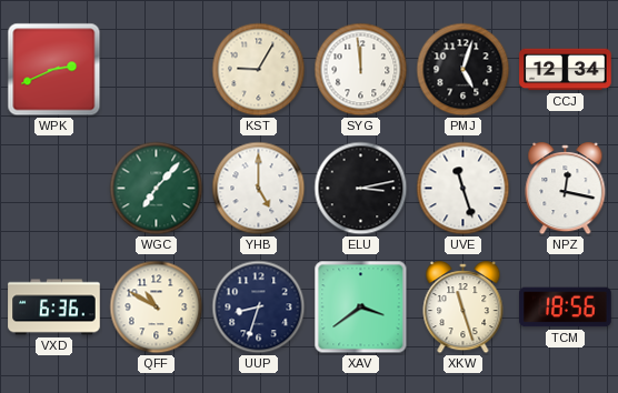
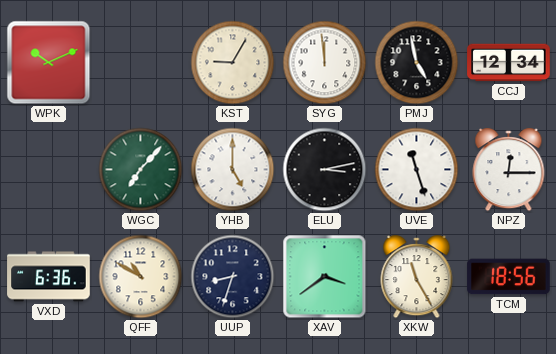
WPK: 2:41 -> 10:11 (49, 63)
PMJ: 5:03 -> 4:58 (417, 63)
NPZ: 12:17 -> 12:15 (509, 171)
XKW: 11:27 -> 11:25 (417, 278)
